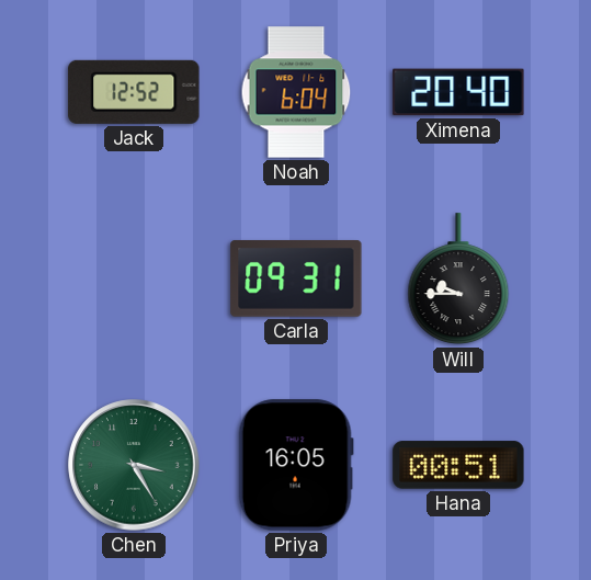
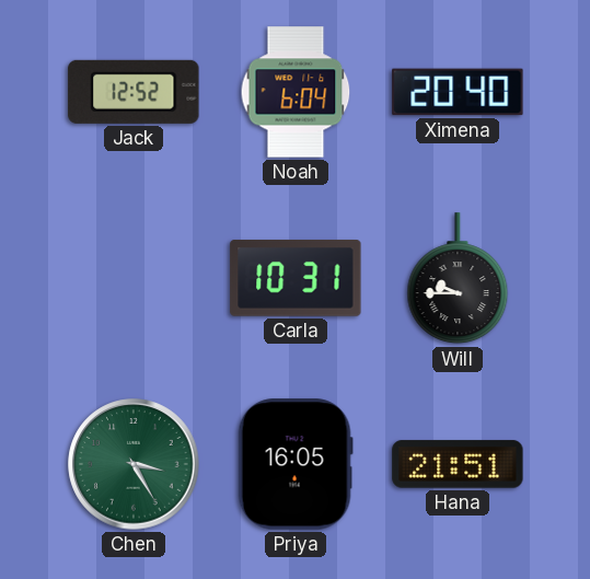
Carla: 09:31 -> 10:31 (296, 279)
Hana: 00:51 -> 21:51 (458, 464)
